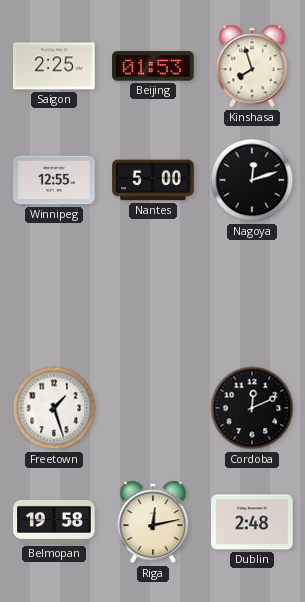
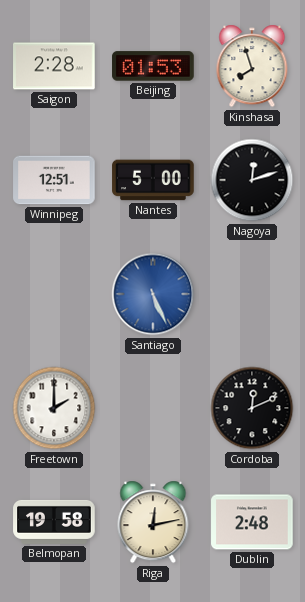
Saigon: 2:25 -> 2:28 (54, 66)
Winnipeg: 12:55 -> 12:51 (54, 180)
Santiago: none -> 5:26 (153, 294)
Freetown: 1:27 -> 2:00 (54, 408)
